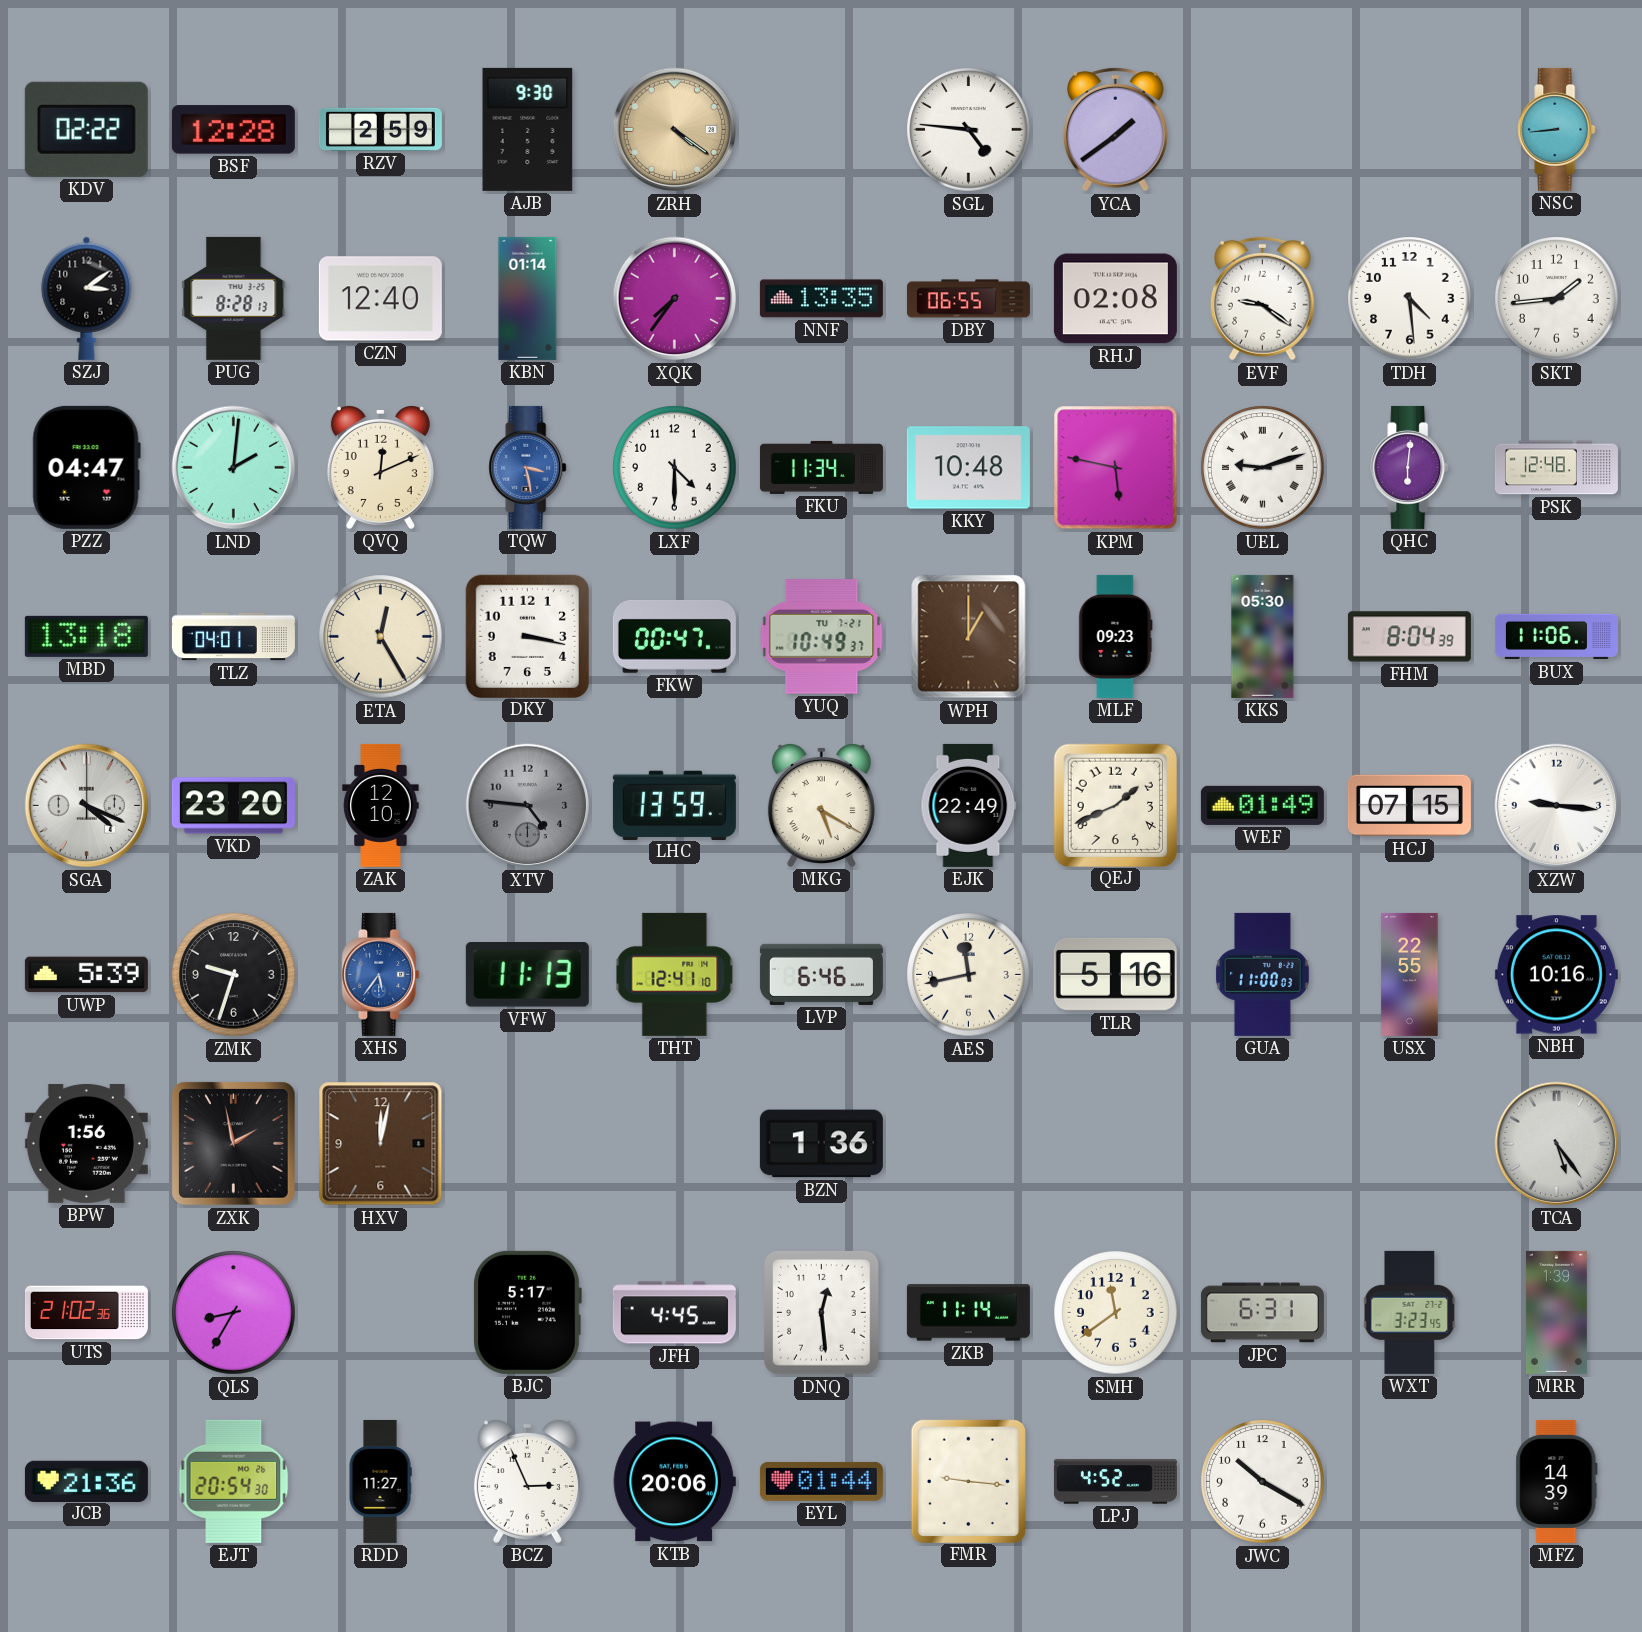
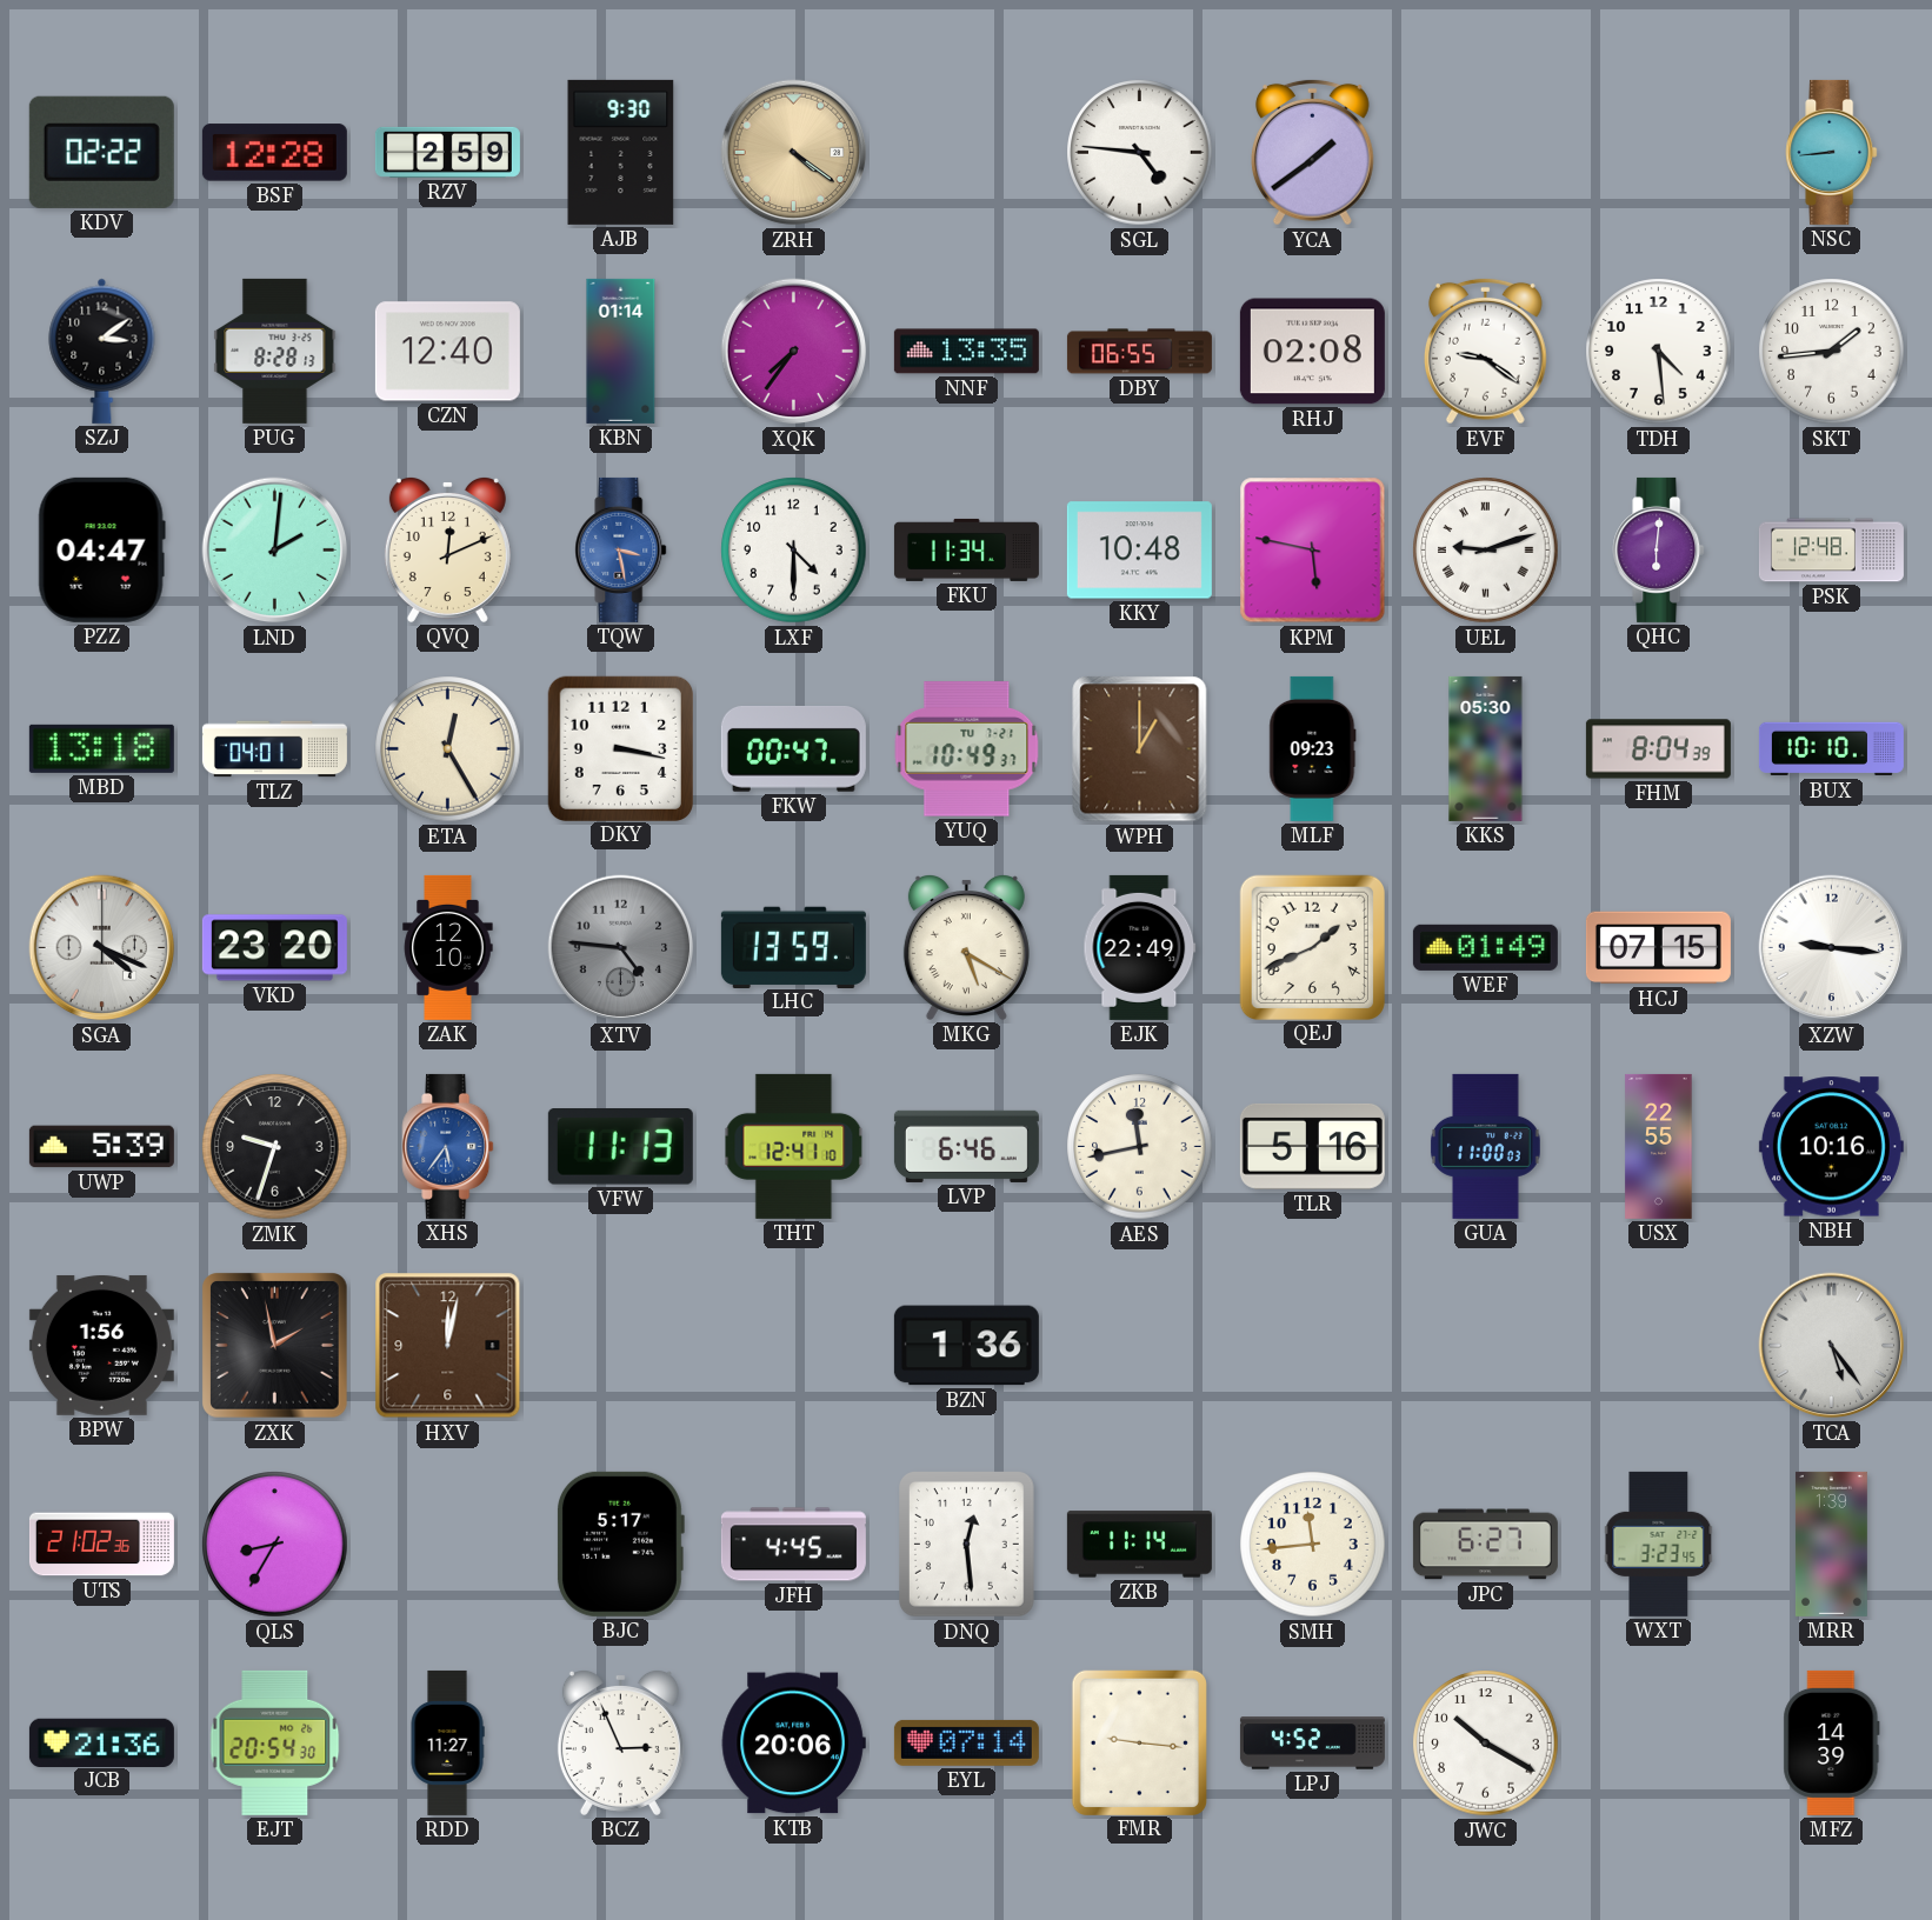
BUX: 11:06 -> 10:10 (1831, 749)
SMH: 11:39 -> 11:44 (1313, 1545)
JPC: 6:31 -> 6:27 (1485, 1545)
EYL: 01:44 -> 07:14 (966, 1742)
